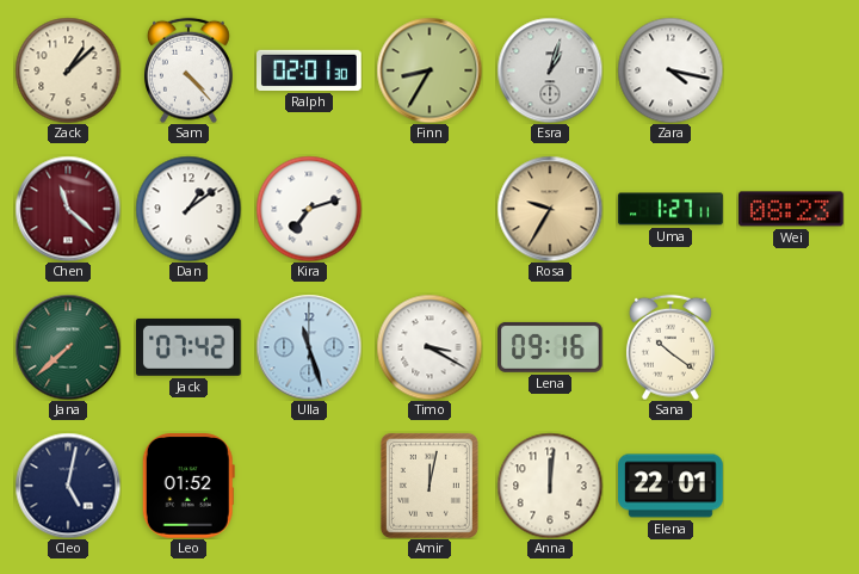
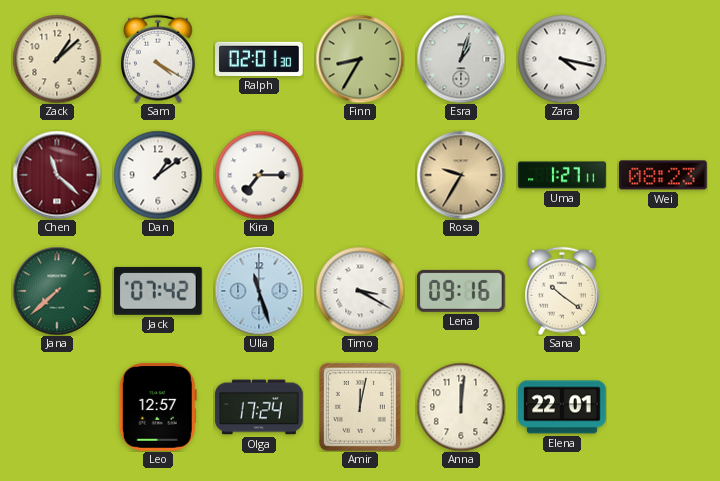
Sam: 4:23 -> 4:20 (158, 59)
Kira: 7:12 -> 7:15 (259, 175)
Cleo: 5:02 -> none (68, 486)
Leo: 01:52 -> 12:57 (158, 408)
Olga: none -> 17:24 (259, 407)
